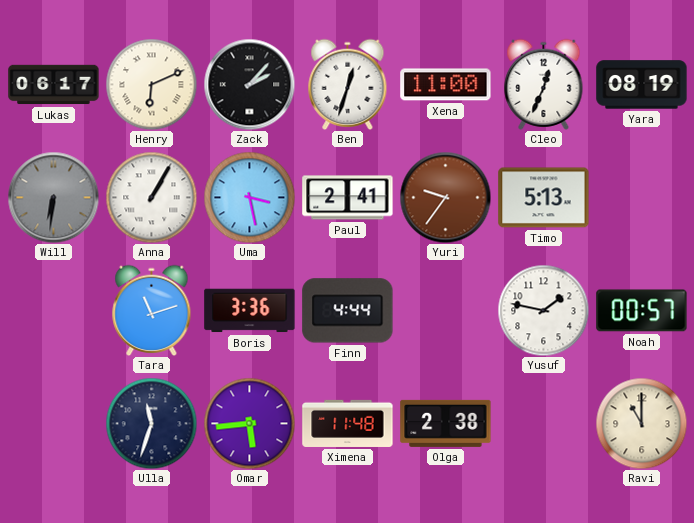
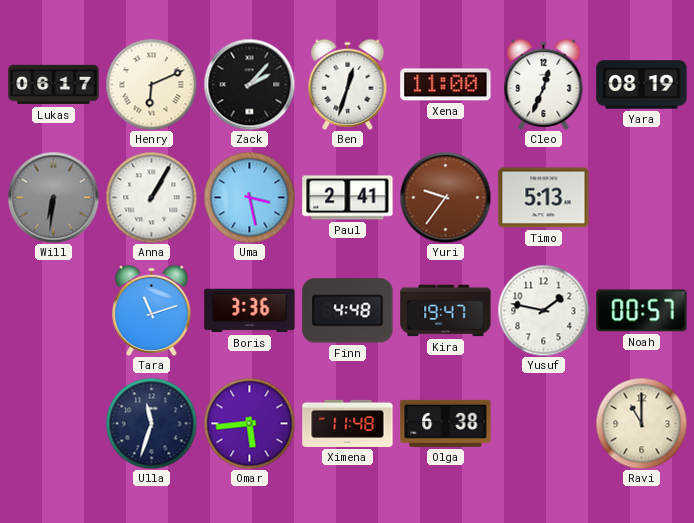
Finn: 4:44 -> 4:48 (348, 311)
Kira: none -> 19:47 (446, 311)
Olga: 2:38 -> 6:38 (446, 423)
